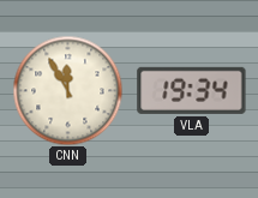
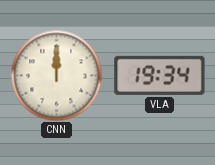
CNN: 11:55 -> 12:00 (56, 75)
